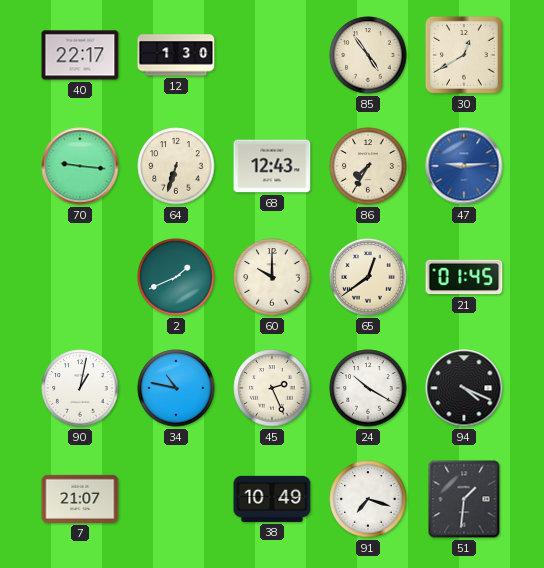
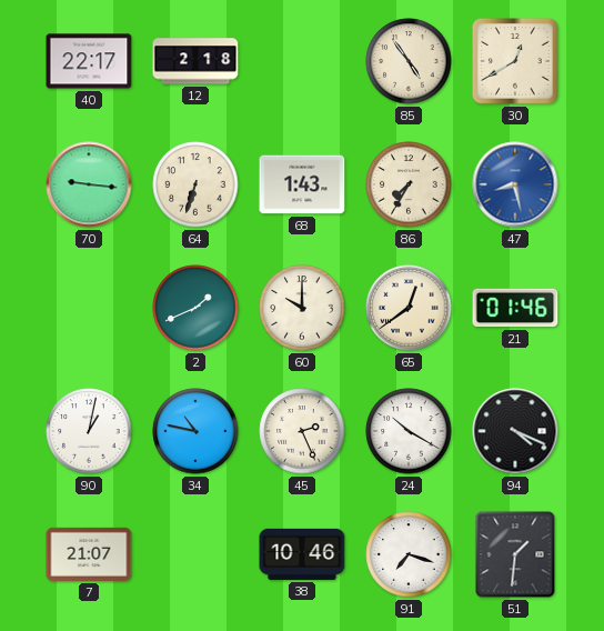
12: 1:30 -> 2:18 (195, 61)
68: 12:43 -> 1:43 (302, 184)
47: 9:14 -> 8:28 (515, 184)
21: 01:45 -> 01:46 (515, 308)
38: 10:49 -> 10:46 (302, 554)
